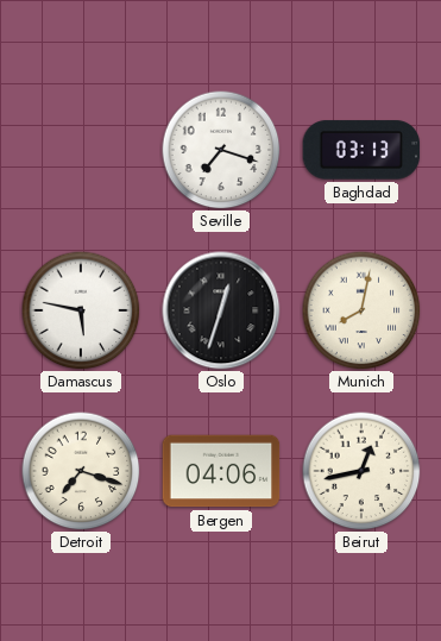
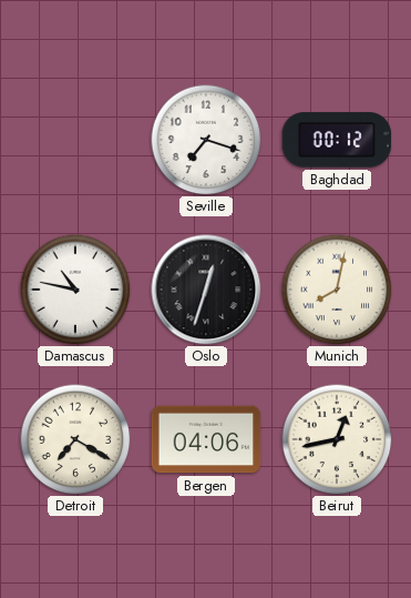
Baghdad: 03:13 -> 00:12 (337, 140)
Damascus: 5:47 -> 10:47 (75, 290)
Detroit: 7:18 -> 7:20 (75, 439)
